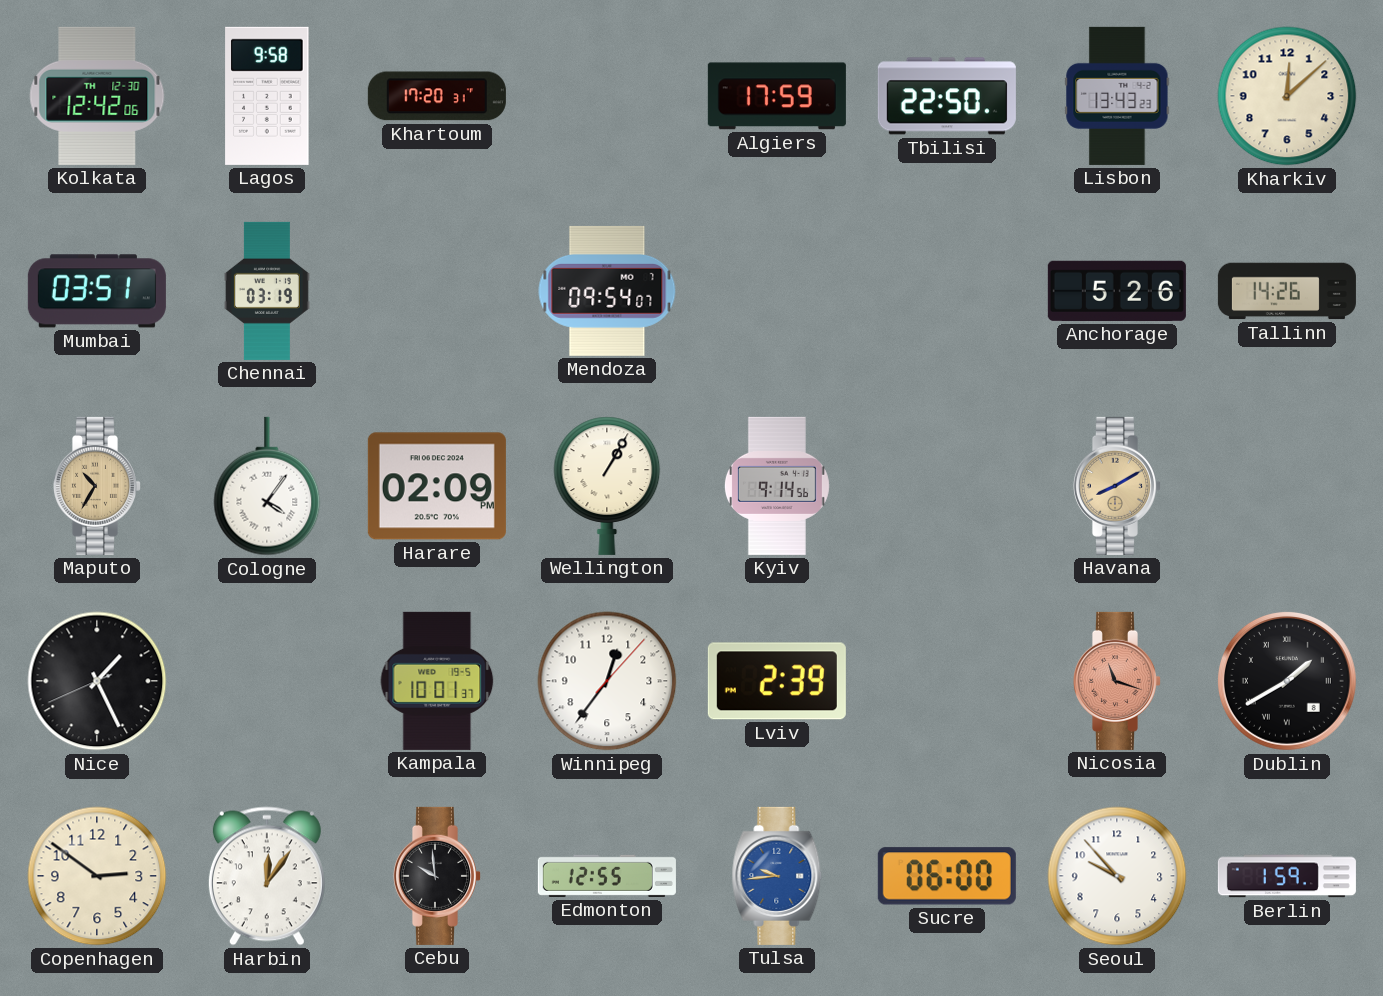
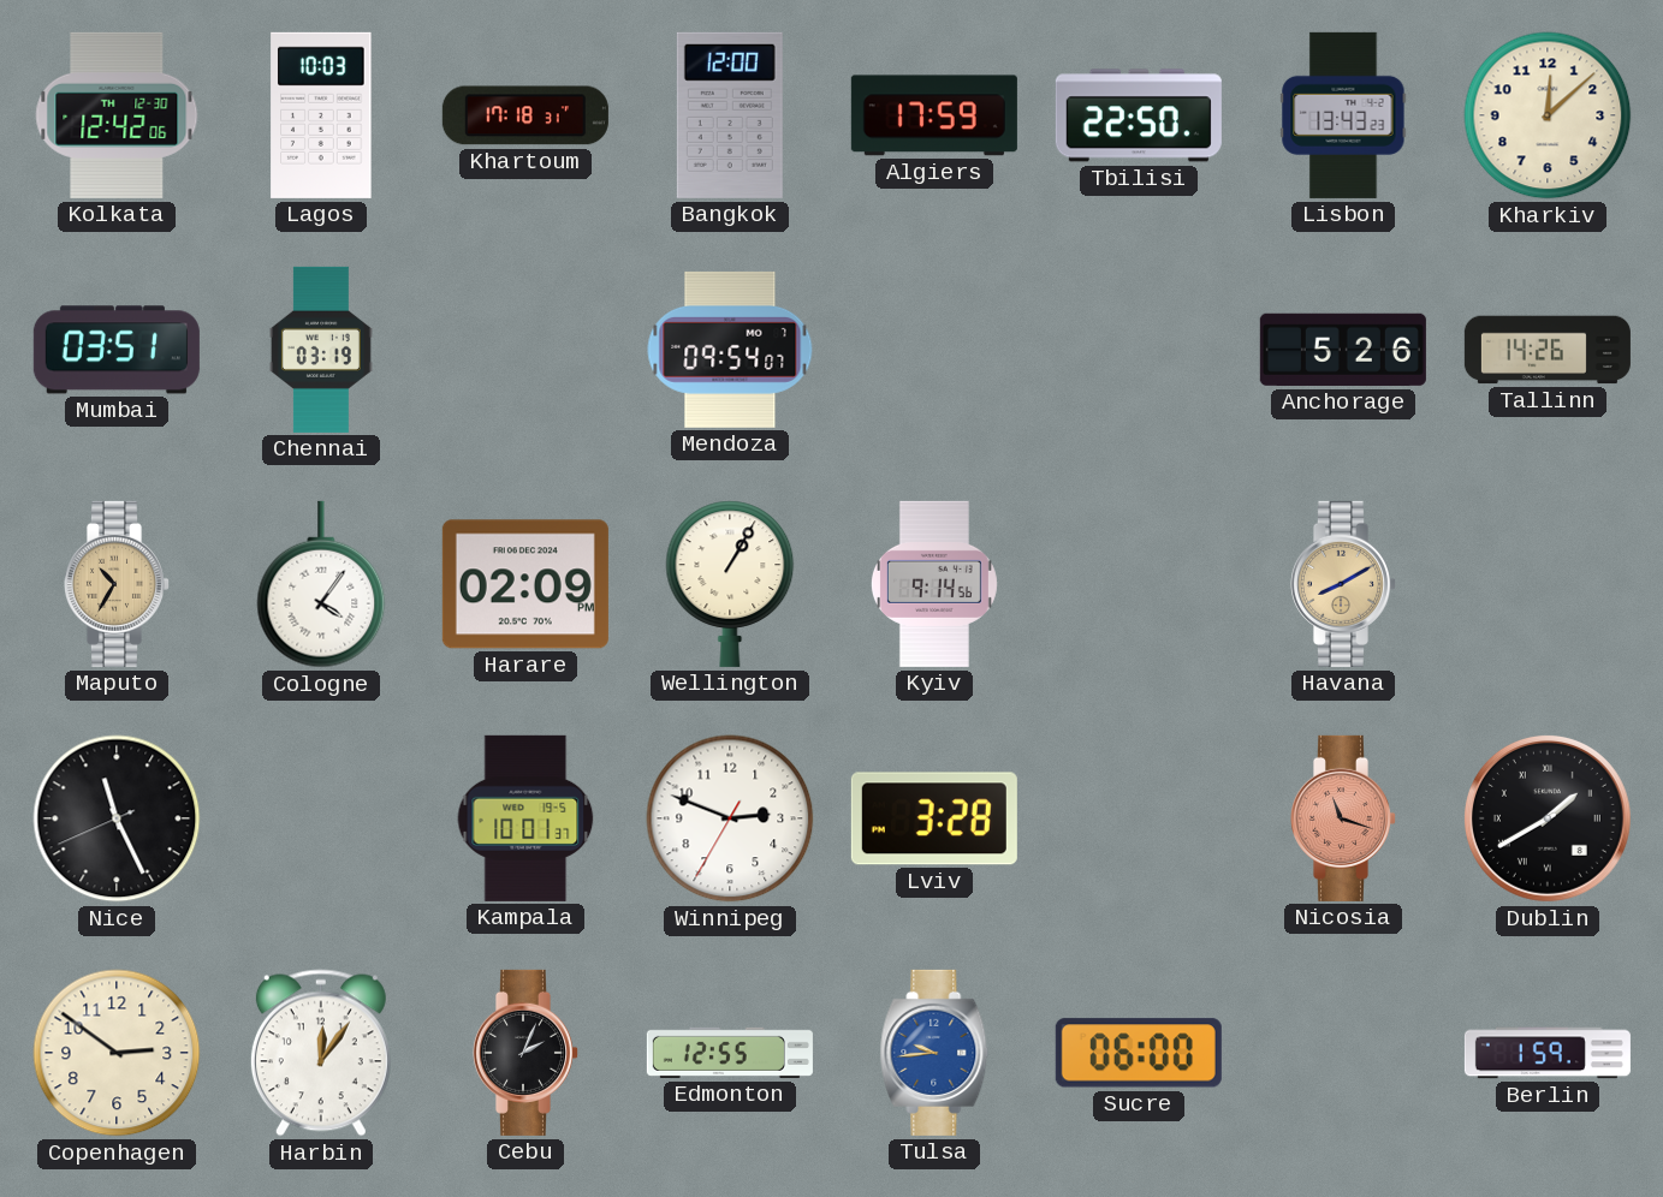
Lagos: 9:58 -> 10:03 (321, 115)
Khartoum: 17:20 -> 17:18 (525, 115)
Bangkok: none -> 12:00 (730, 115)
Nice: 1:25 -> 11:25 (117, 818)
Winnipeg: 12:36 -> 2:48 (730, 818)
Lviv: 2:39 -> 3:28 (934, 818)
Cebu: 9:59 -> 2:04 (524, 1053)
Seoul: 9:53 -> none (1117, 876)
